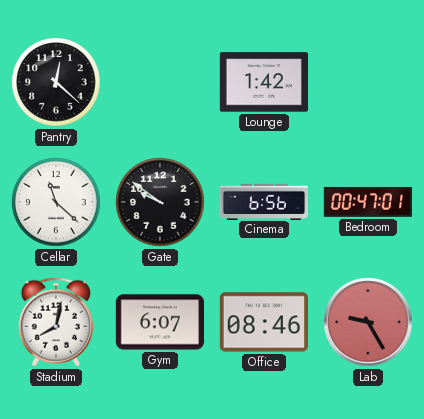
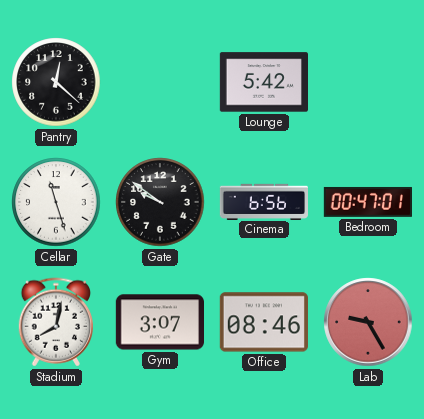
Lounge: 1:42 -> 5:42 (263, 82)
Cellar: 11:22 -> 11:27 (56, 202)
Gym: 6:07 -> 3:07 (159, 322)
